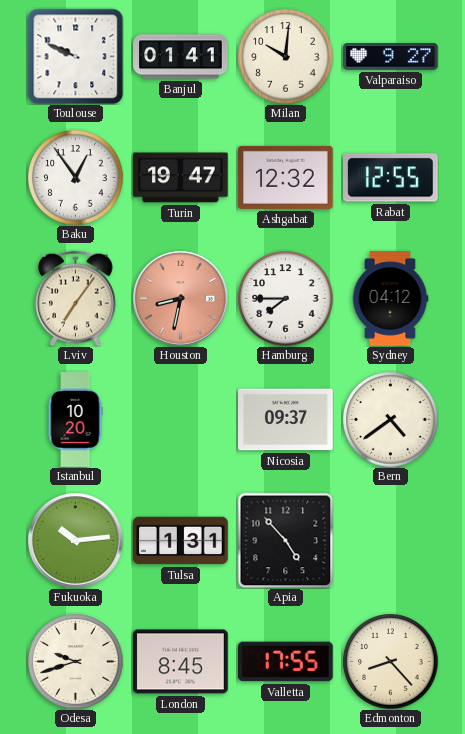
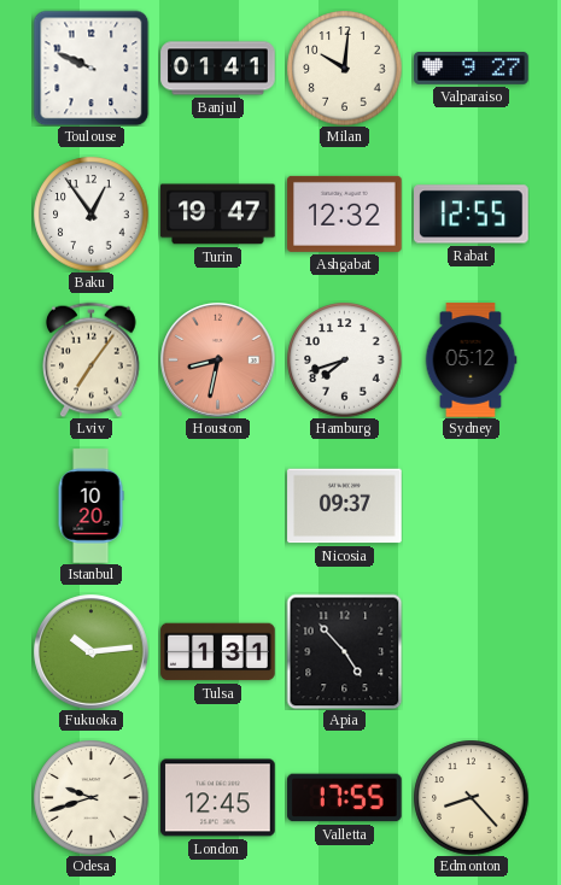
Hamburg: 7:45 -> 7:42 (344, 359)
Sydney: 04:12 -> 05:12 (471, 361)
Bern: 4:39 -> none (390, 419)
London: 8:45 -> 12:45 (218, 798)
